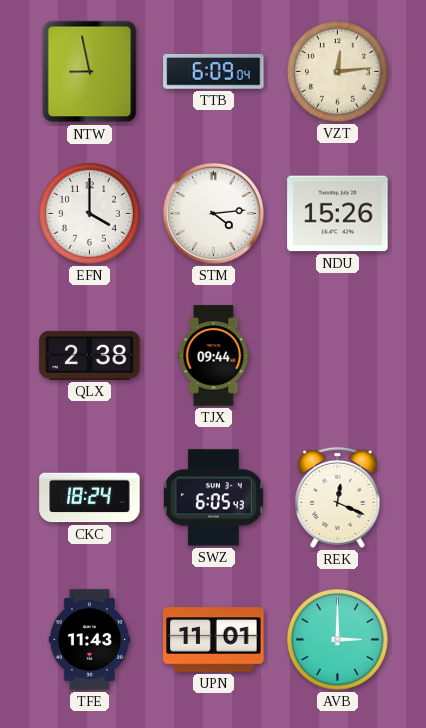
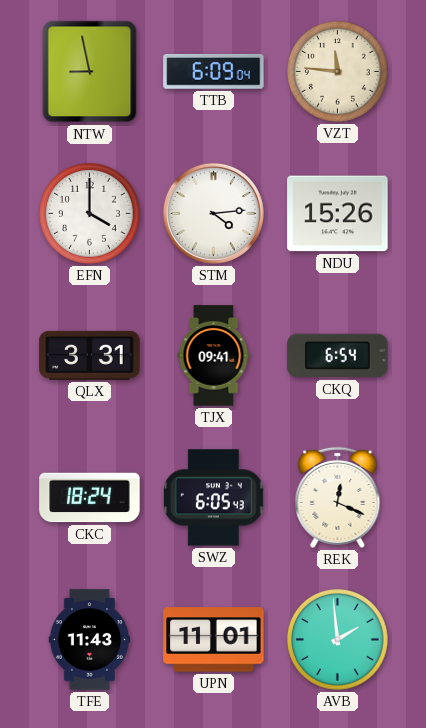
VZT: 12:14 -> 11:46 (338, 72)
QLX: 2:38 -> 3:31 (90, 355)
TJX: 09:44 -> 09:41 (214, 356)
CKQ: none -> 6:54 (338, 356)
AVB: 3:00 -> 1:59 (338, 640)
